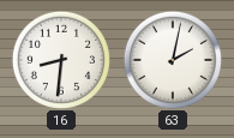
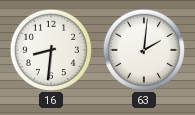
63: 2:02 -> 2:01 (144, 50)
